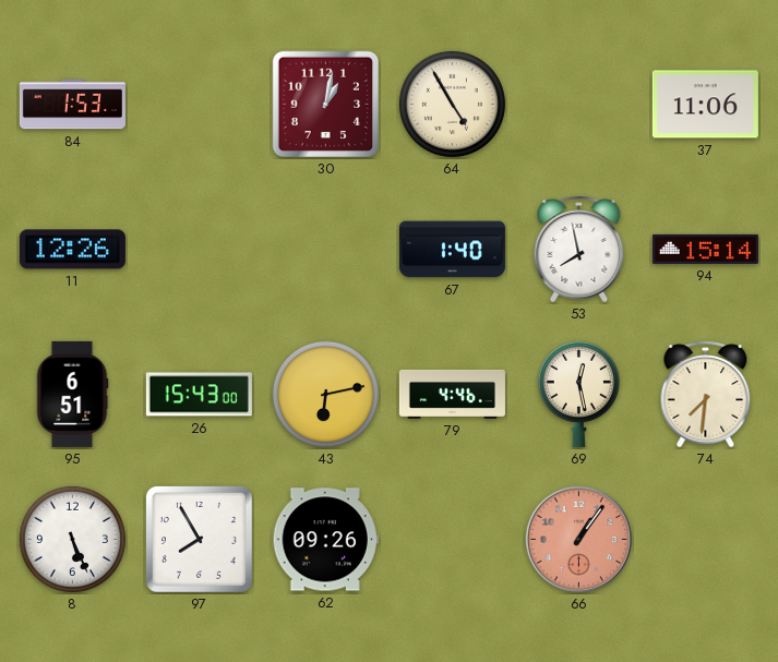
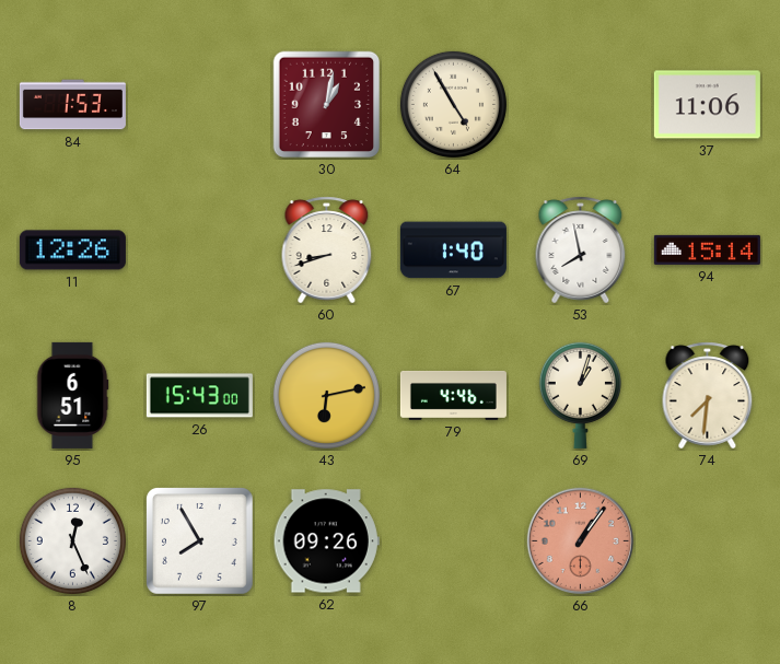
60: none -> 8:42 (327, 251)
69: 12:28 -> 1:03 (580, 395)
8: 5:26 -> 12:26 (72, 540)
